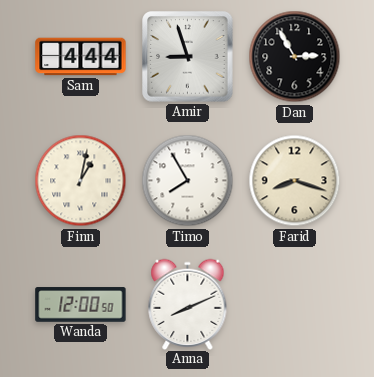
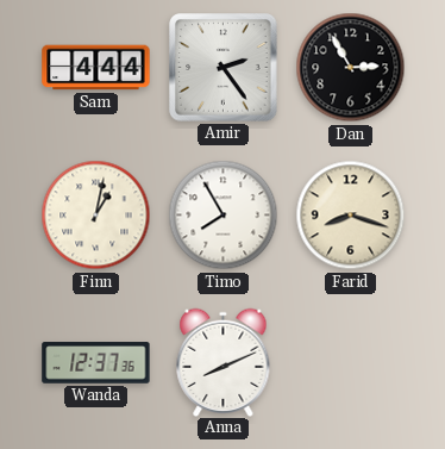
Amir: 8:57 -> 2:24 (224, 68)
Wanda: 12:00 -> 12:37 (96, 363)
